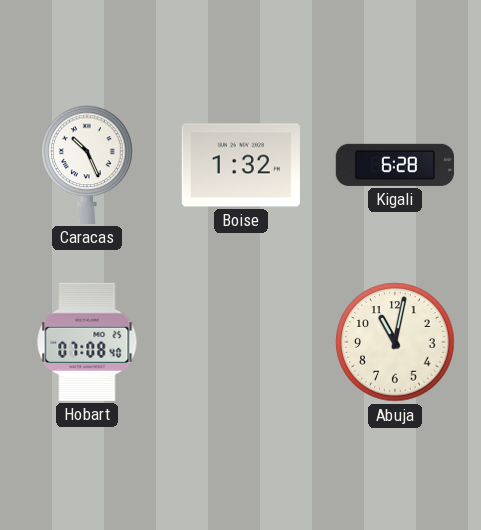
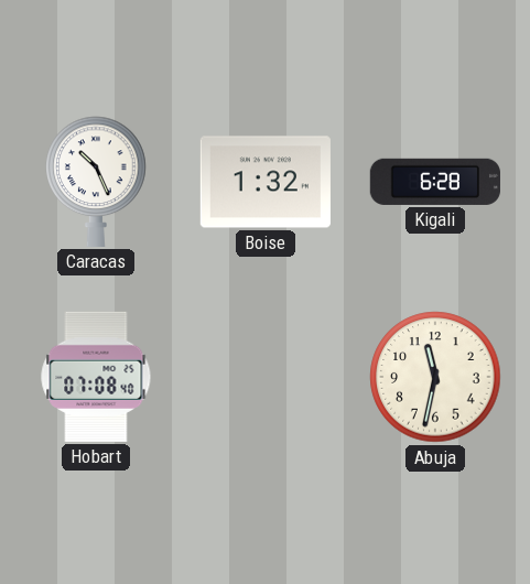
Abuja: 11:02 -> 11:32 (435, 377)
